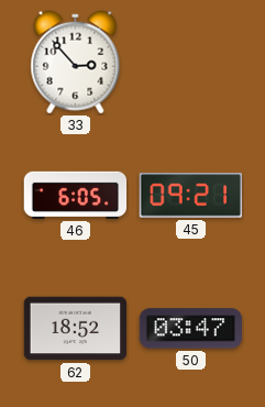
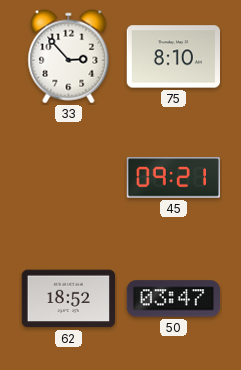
75: none -> 8:10 (174, 57)
46: 6:05 -> none (76, 195)
